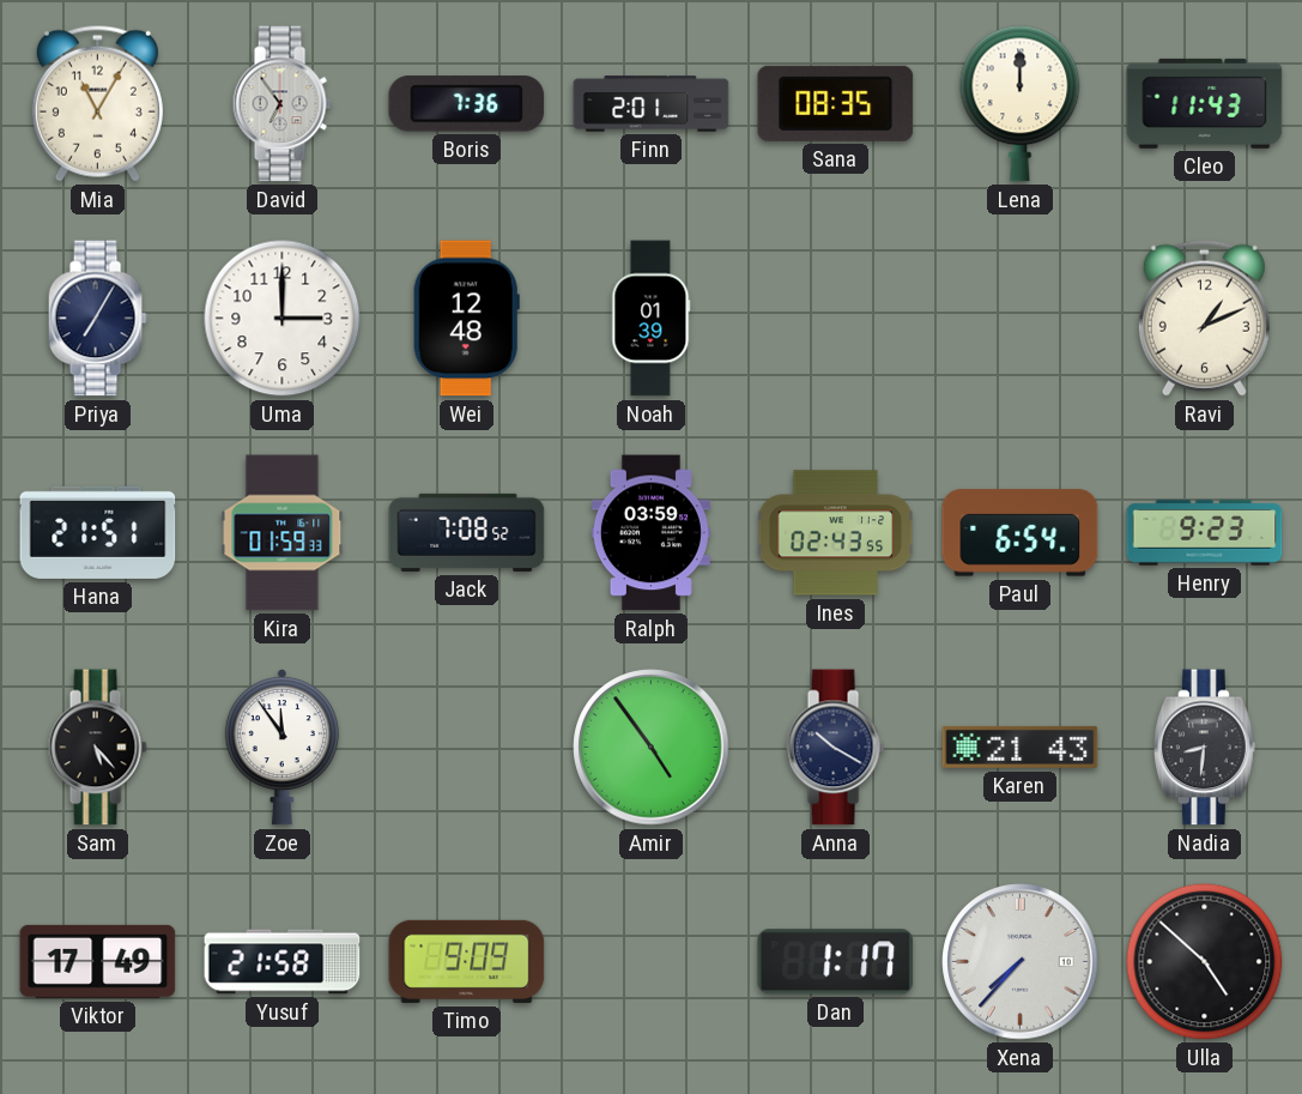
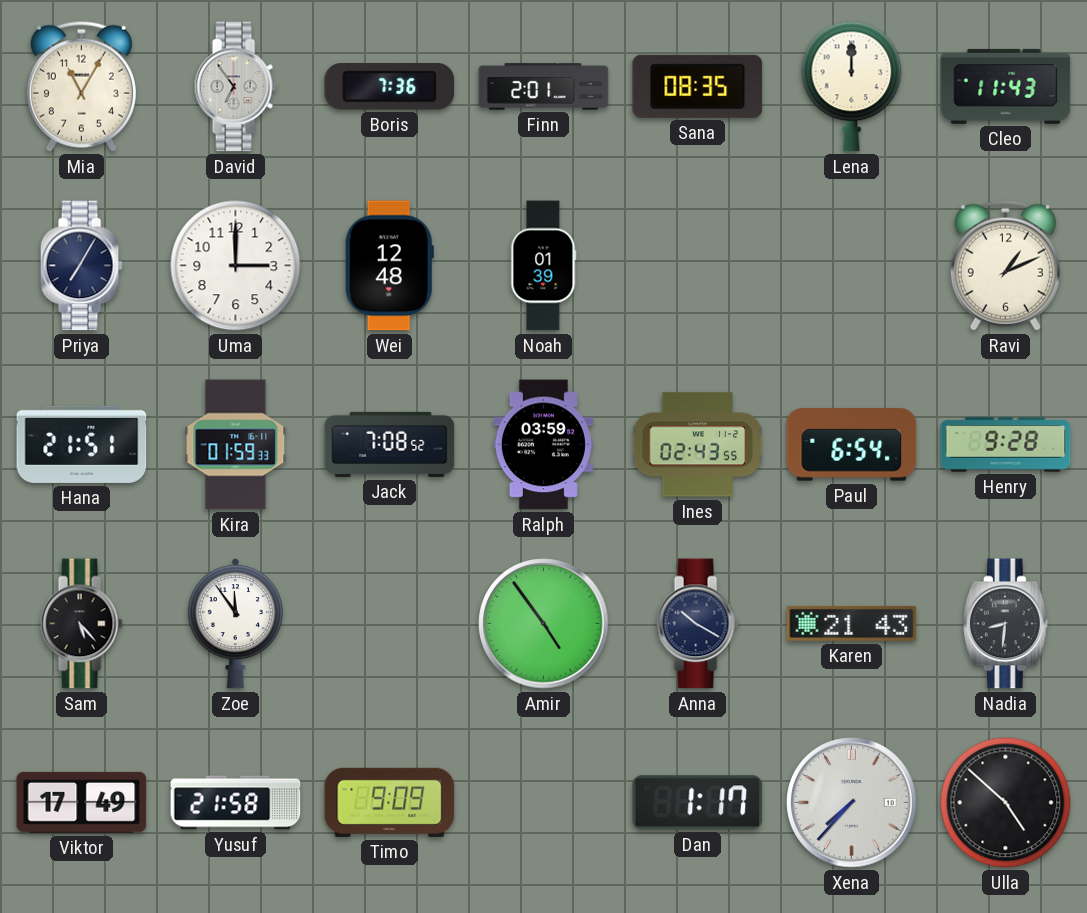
Henry: 9:23 -> 9:28 (1006, 445)
